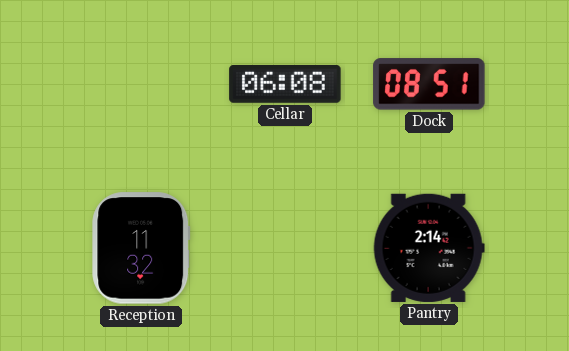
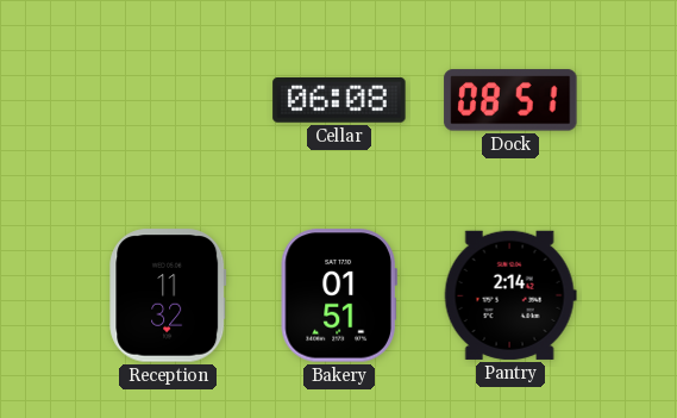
Bakery: none -> 01:51 (339, 295)
